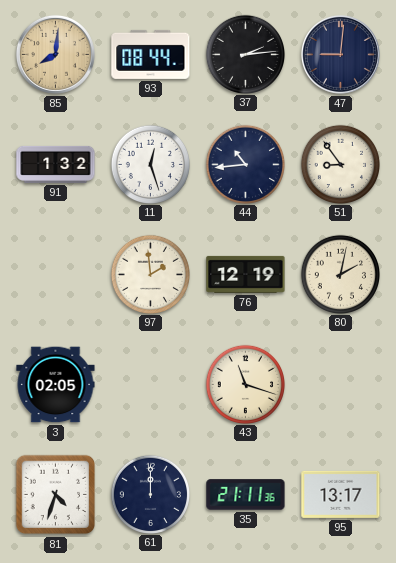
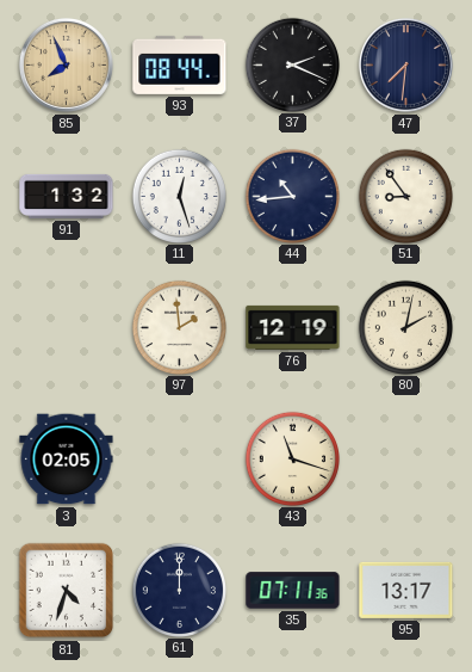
85: 8:01 -> 7:56 (66, 64)
37: 2:14 -> 2:19 (292, 64)
47: 9:01 -> 7:31 (405, 64)
35: 21:11 -> 07:11 (293, 591)
